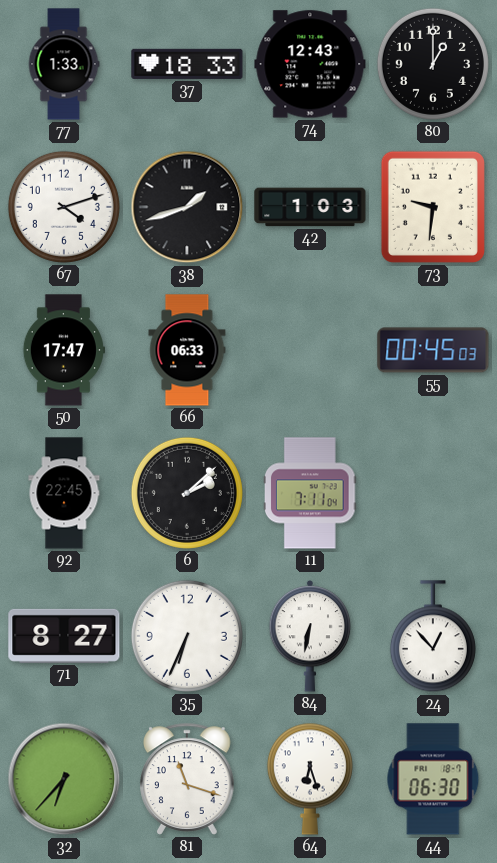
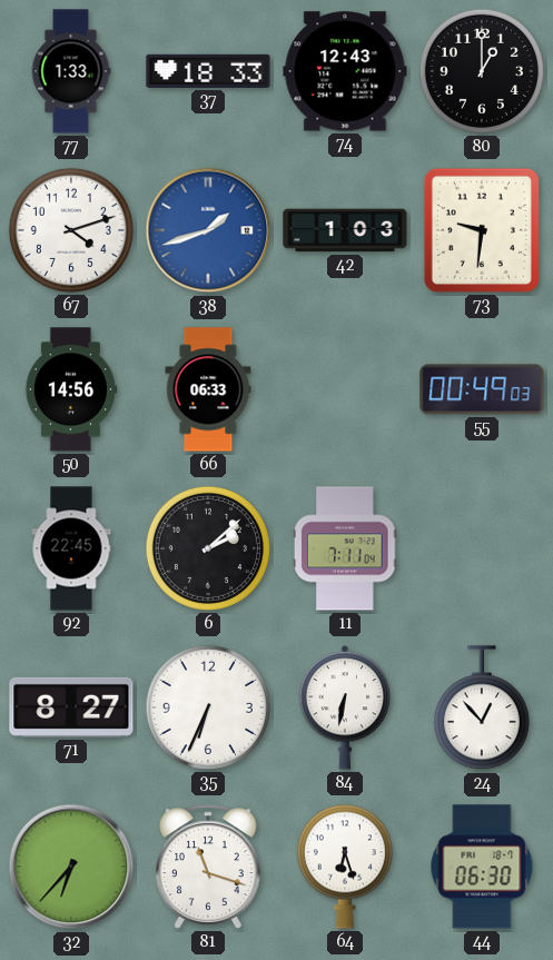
38 dial: black -> blue (208, 230)
50: 17:47 -> 14:56 (71, 389)
55: 00:45 -> 00:49 (482, 389)
